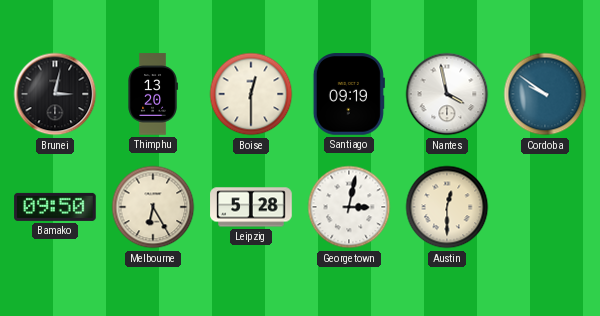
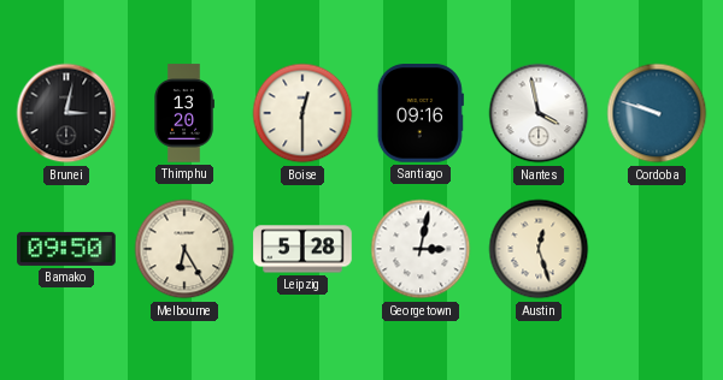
Santiago: 09:19 -> 09:16 (421, 113)
Cordoba: 9:51 -> 9:48 (657, 113)
Austin: 12:30 -> 12:27 (539, 249)
